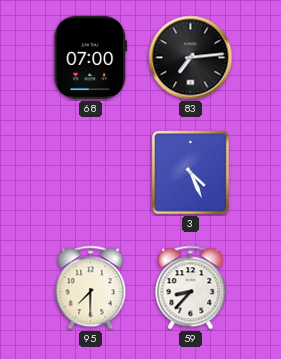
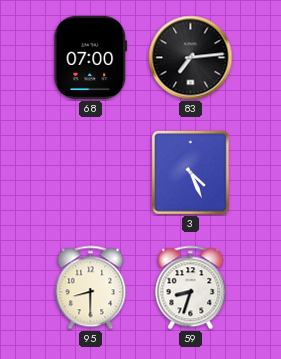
95: 7:30 -> 8:30 (91, 288)
59: 8:37 -> 8:33 (191, 288)
